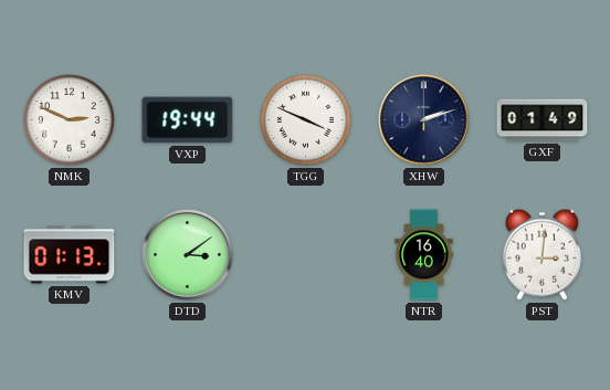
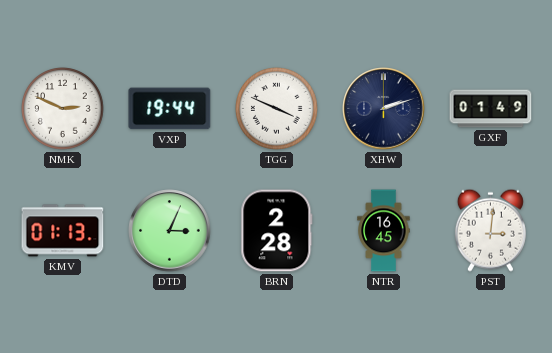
DTD: 3:09 -> 3:04 (170, 231)
BRN: none -> 2:28 (277, 231)
NTR: 16:40 -> 16:45 (384, 231)
